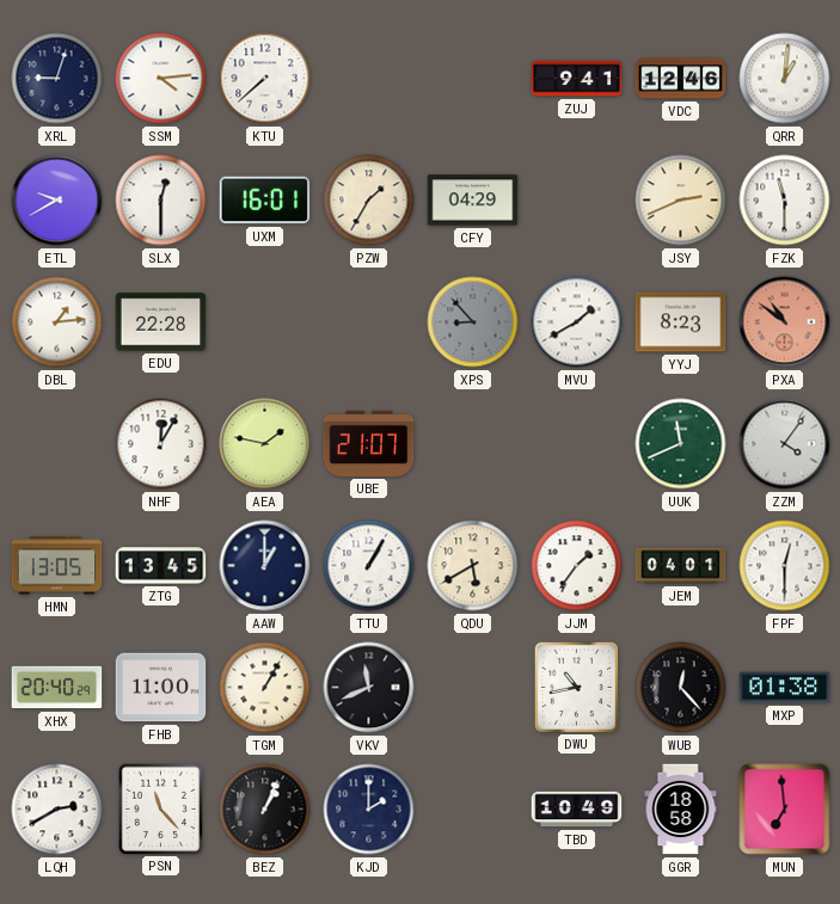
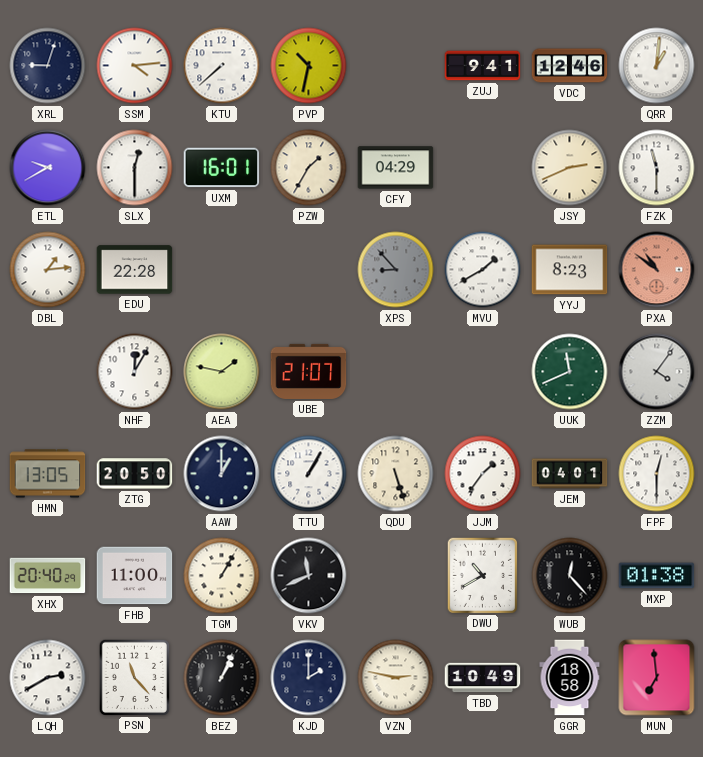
PVP: none -> 10:32 (309, 66)
ZTG: 13:45 -> 20:50 (135, 474)
QDU: 5:40 -> 5:27 (396, 474)
DWU: 10:43 -> 10:40 (482, 575)
VZN: none -> 2:47 (396, 678)
